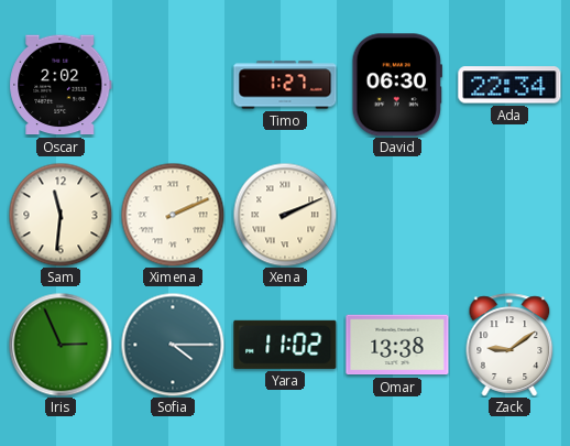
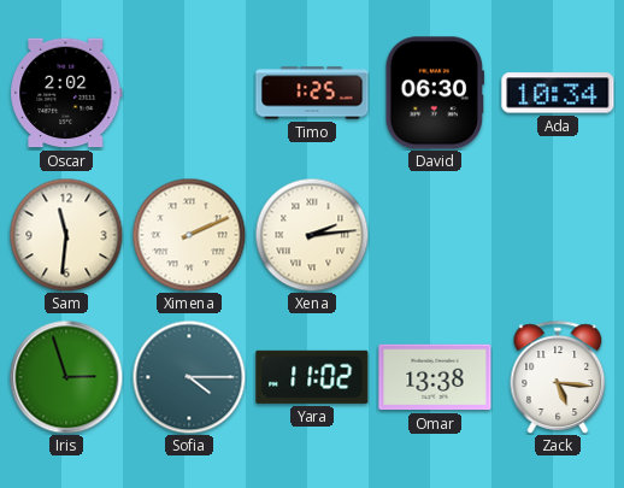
Timo: 1:27 -> 1:25 (312, 93)
Ada: 22:34 -> 10:34 (558, 93)
Xena: 2:11 -> 2:14 (312, 235)
Iris: 2:56 -> 2:57 (66, 377)
Zack: 9:09 -> 5:16 (558, 377)
